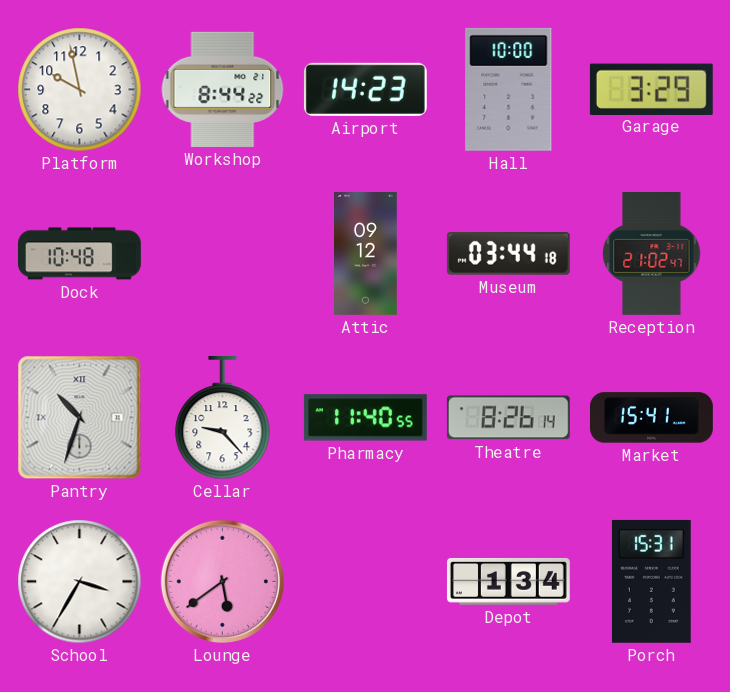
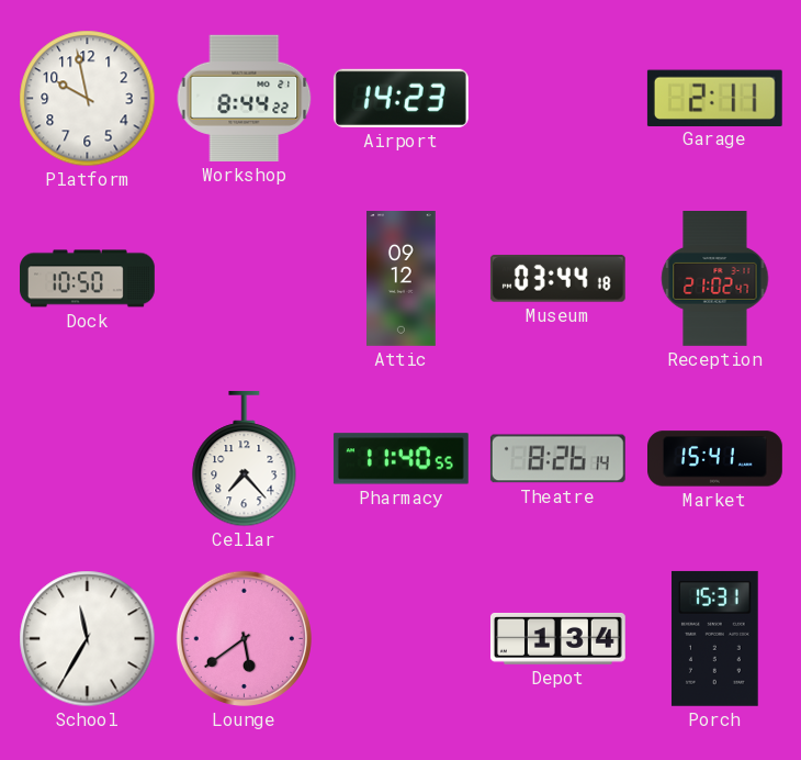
Hall: 10:00 -> none (509, 89)
Garage: 3:29 -> 2:11 (714, 98)
Dock: 10:48 -> 10:50 (88, 279)
Pantry: 10:33 -> none (80, 418)
Cellar: 9:23 -> 7:23 (245, 459)
School: 3:35 -> 11:35 (88, 639)
